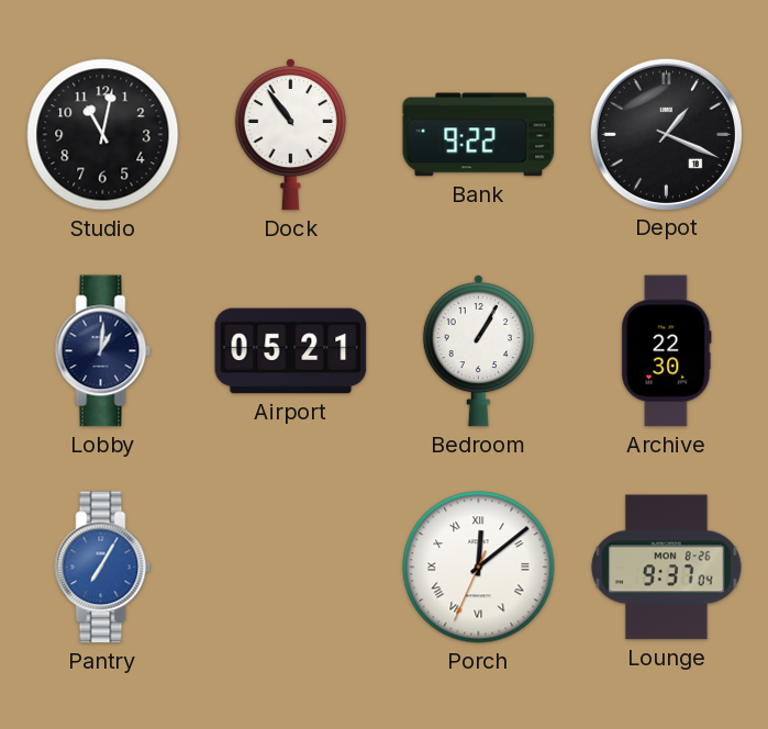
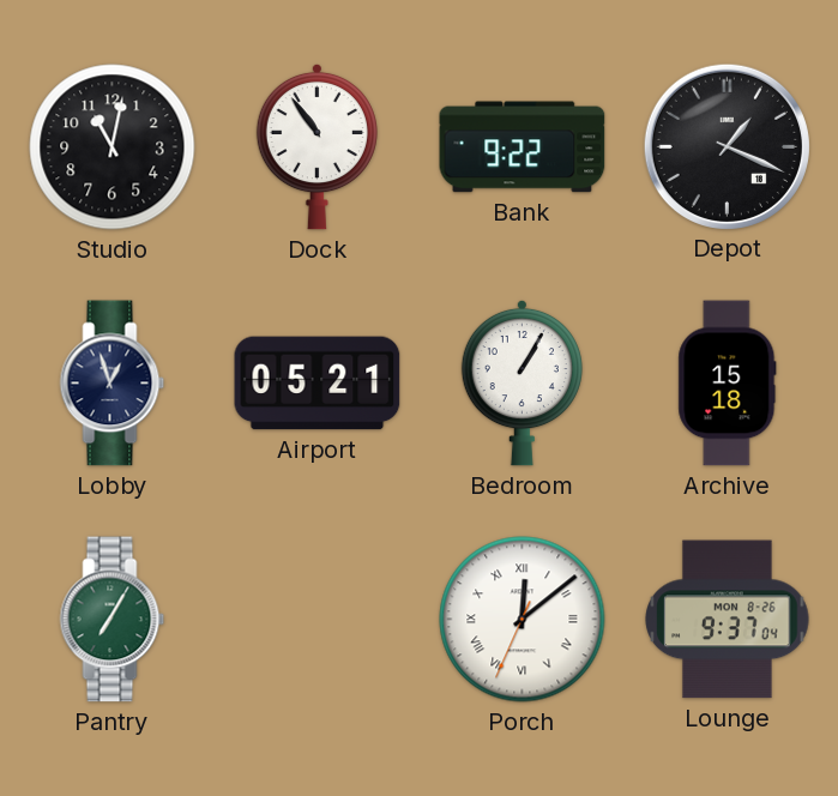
Lobby: 1:01 -> 12:57 (113, 384)
Archive: 22:30 -> 15:18 (728, 384)
Pantry dial: blue -> green (113, 620)
